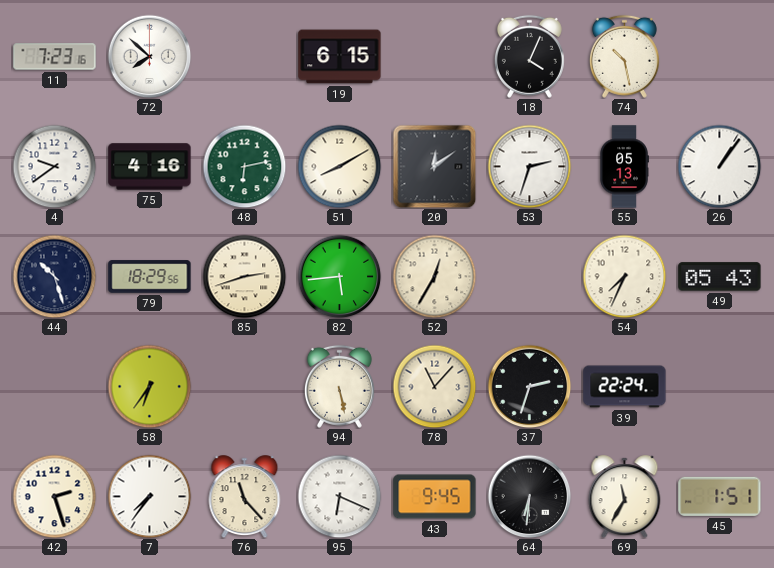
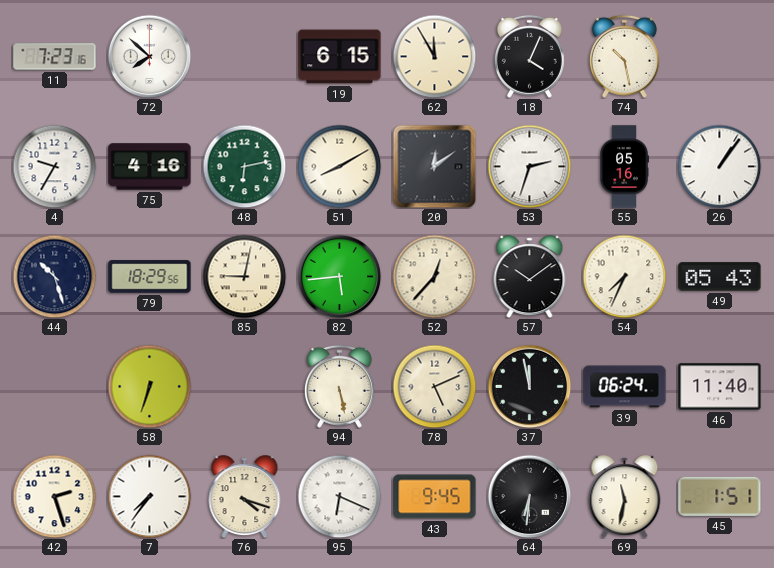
62: none -> 11:55 (434, 56)
4: 9:39 -> 9:35 (54, 166)
55: 05:13 -> 05:16 (624, 167)
85: 2:42 -> 9:02 (244, 276)
52: 12:35 -> 12:37 (434, 276)
57: none -> 10:09 (530, 277)
58: 6:36 -> 6:33 (149, 386)
78: 11:07 -> 5:11 (434, 386)
37: 2:33 -> 11:58 (529, 386)
39: 22:24 -> 06:24 (625, 387)
46: none -> 11:40 (720, 387)
76: 11:23 -> 4:18 (245, 497)
69: 11:35 -> 11:32 (625, 497)
